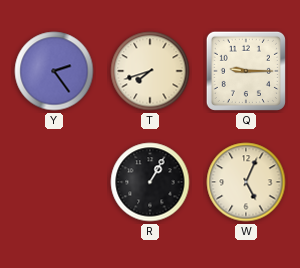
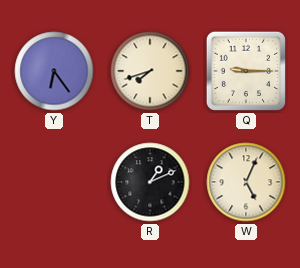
Y: 2:24 -> 6:24 (54, 71)
R: 1:05 -> 1:11 (150, 182)
